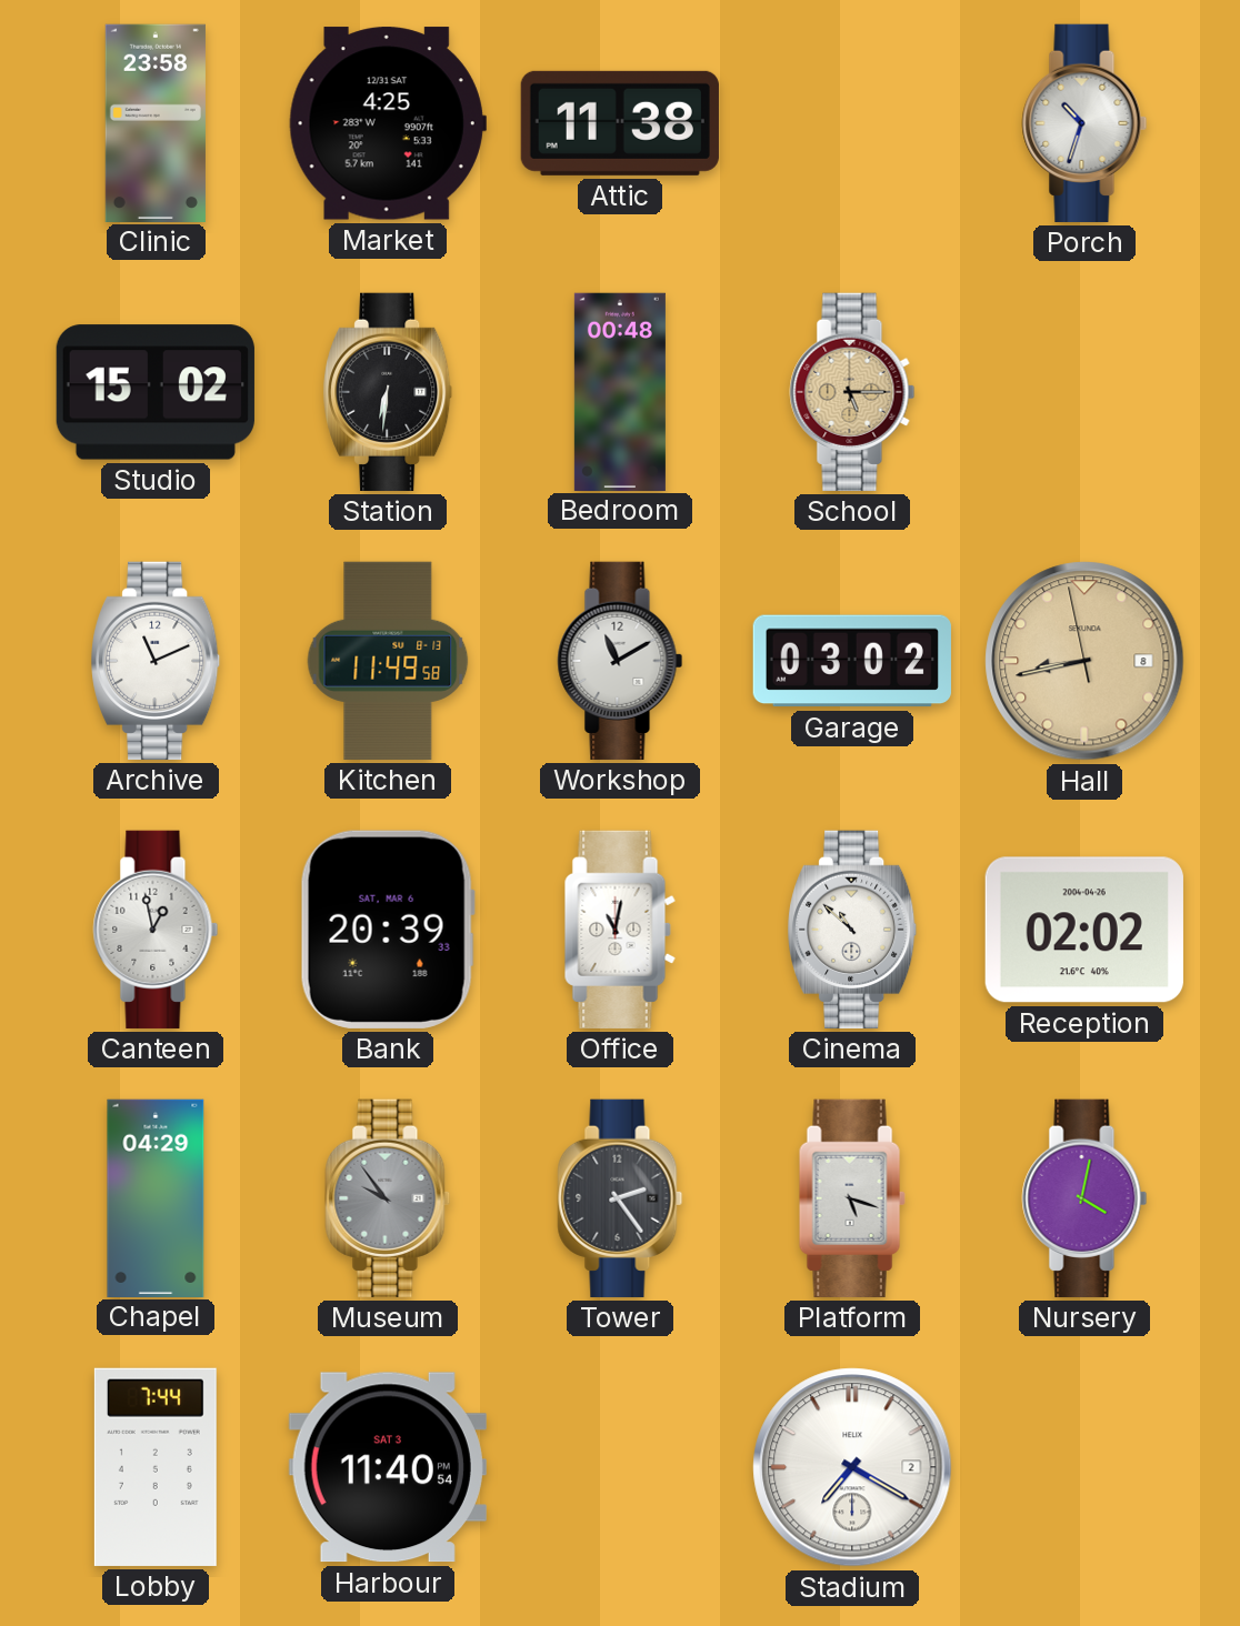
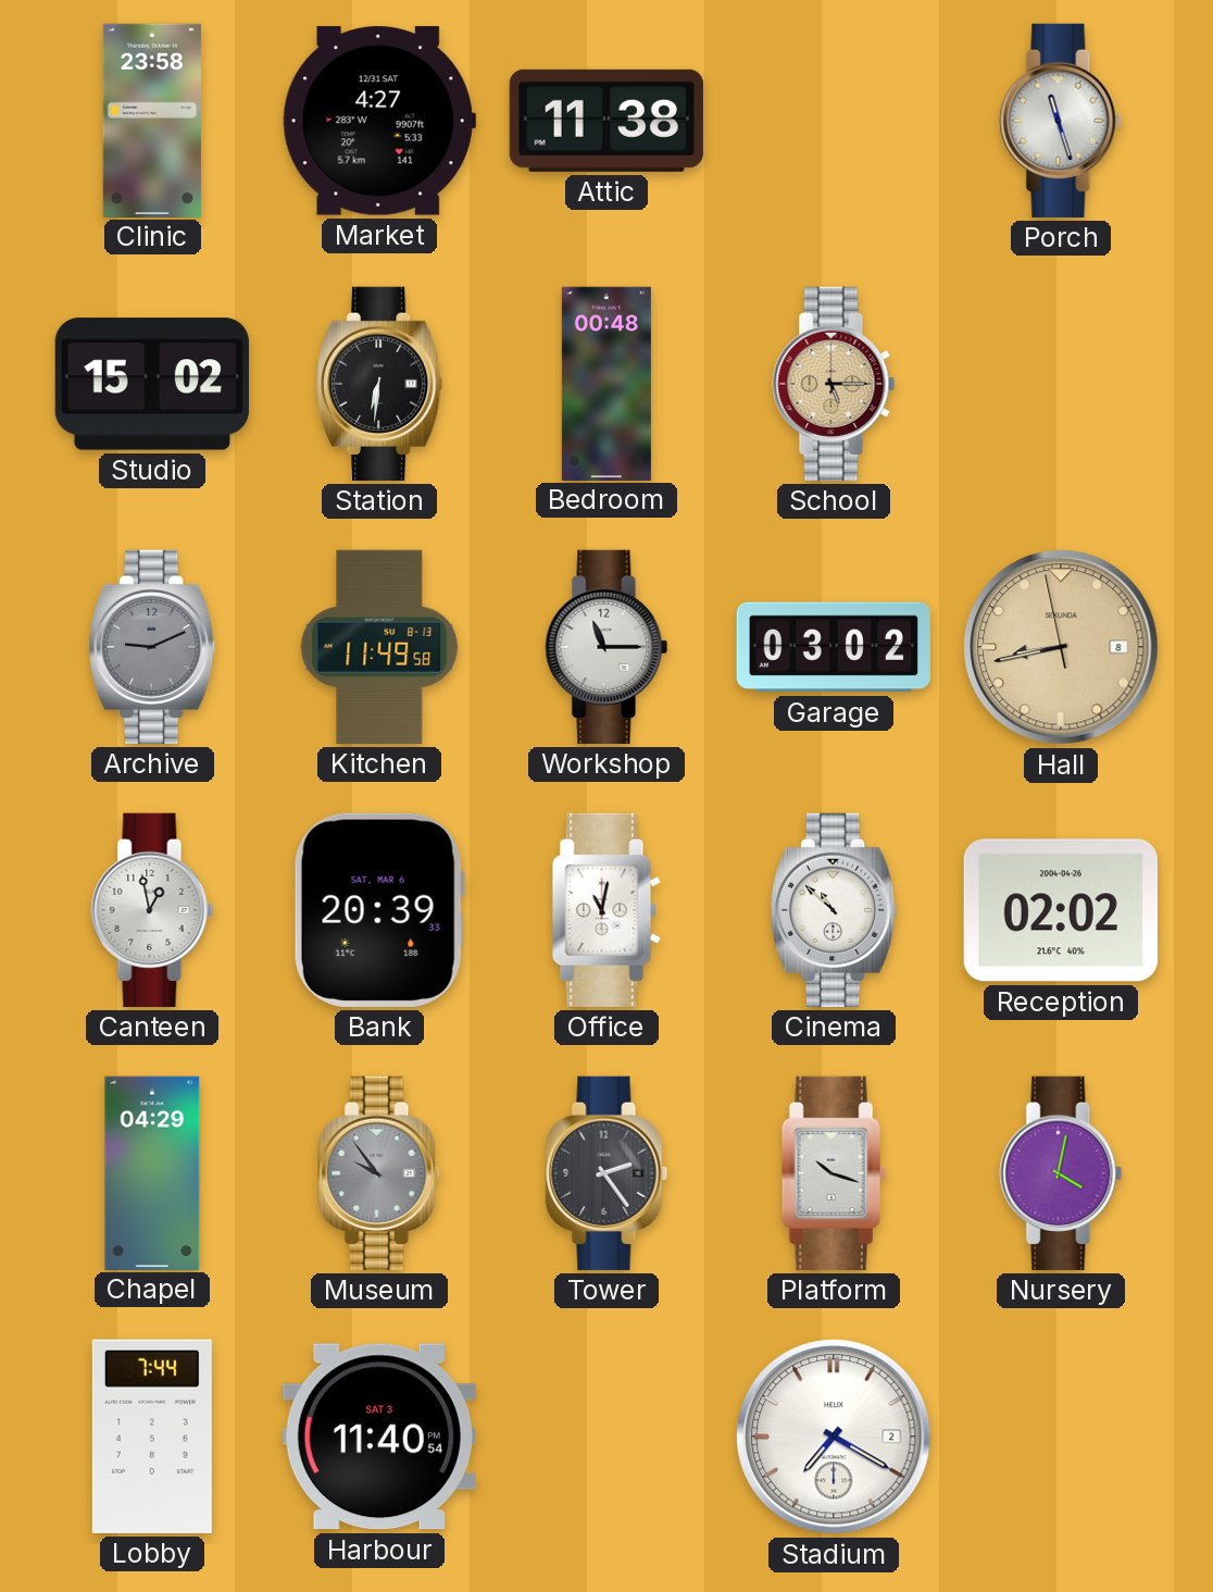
Market: 4:25 -> 4:27 (379, 121)
Porch: 10:33 -> 11:27 (1061, 121)
Archive: 11:11 -> 9:11 (152, 647)
Archive dial: white -> grey (152, 647)
Workshop: 11:10 -> 11:15 (606, 647)
Platform: 5:18 -> 10:18 (834, 1173)
